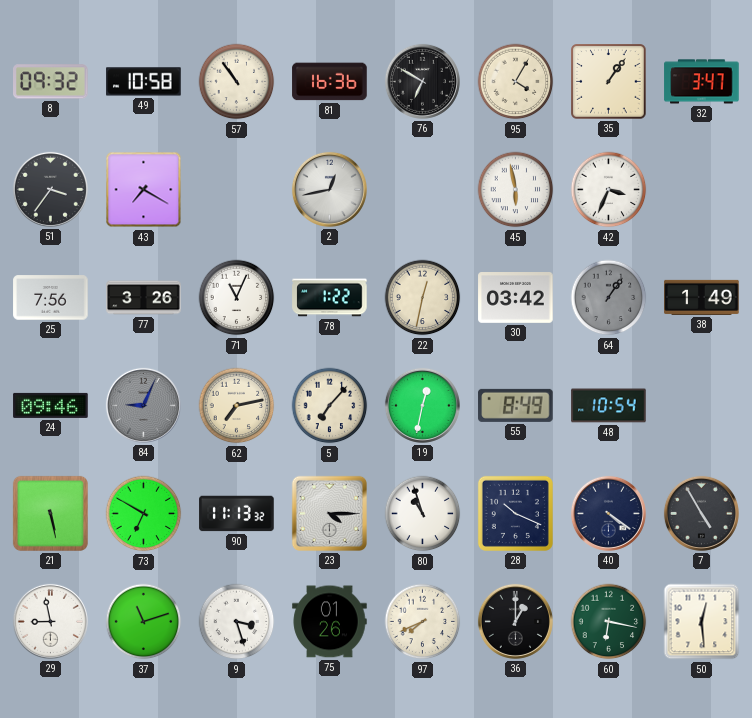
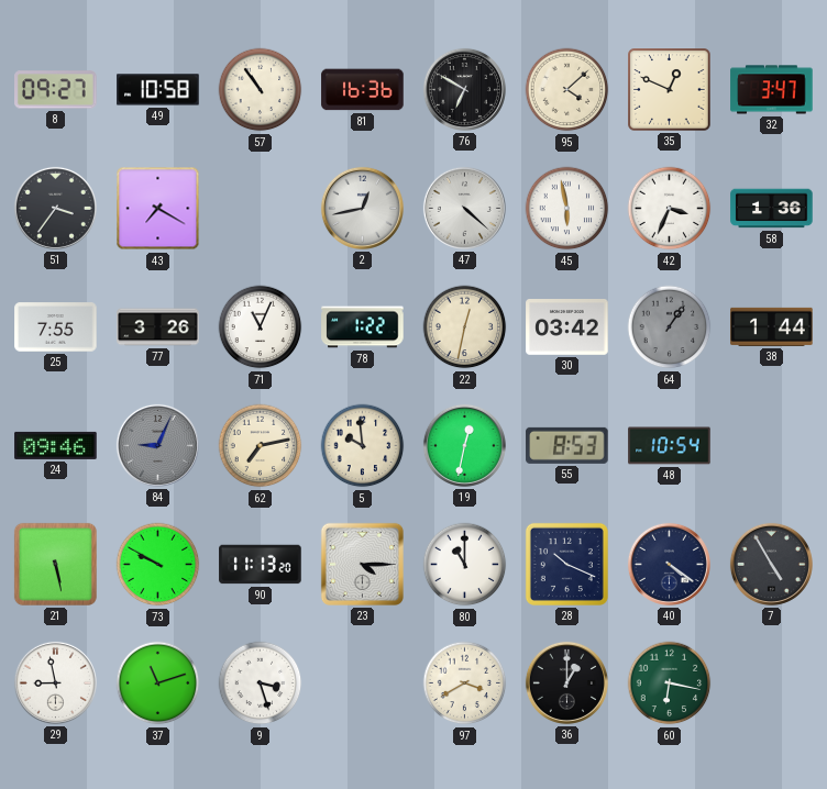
8: 09:32 -> 09:27 (56, 90)
95: 4:05 -> 4:08 (567, 90)
35: 1:06 -> 12:49 (670, 90)
47: none -> 4:22 (464, 208)
58: none -> 1:36 (772, 209)
25: 7:56 -> 7:55 (56, 327)
38: 1:49 -> 1:44 (772, 326)
5: 7:07 -> 9:59 (363, 446)
55: 8:49 -> 8:53 (567, 445)
73: 6:50 -> 9:50 (158, 565)
90: 11:13:32 -> 11:13:20 (261, 565)
80: 10:57 -> 11:00 (465, 565)
75: 01:26 -> none (330, 622)
97: 7:41 -> 3:40 (465, 684)
50: 12:29 -> none (702, 622)
